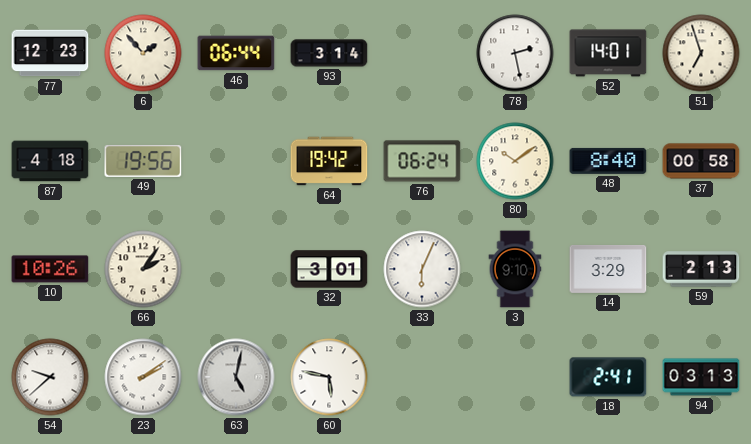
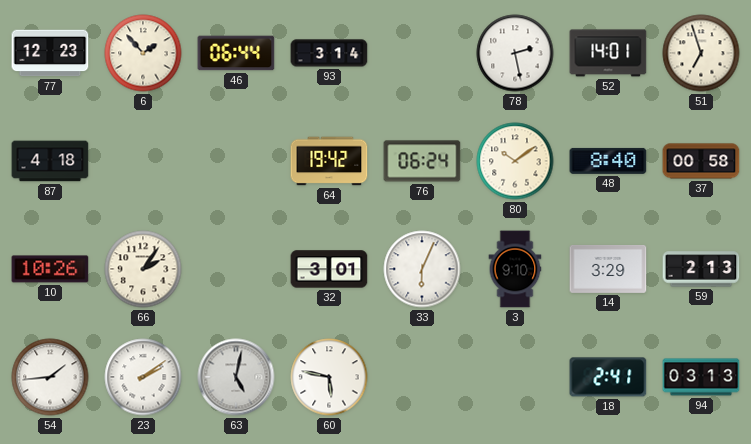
49: 19:56 -> none (143, 161)
54: 9:38 -> 1:44 (50, 377)
